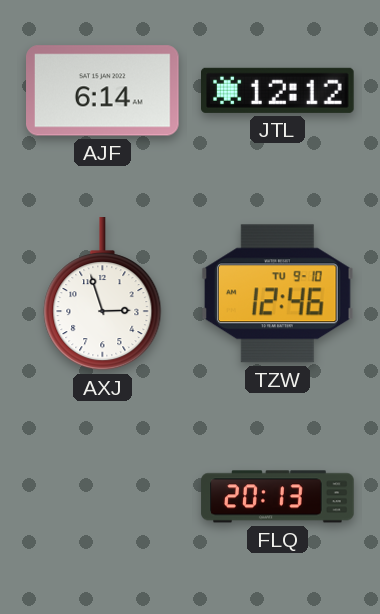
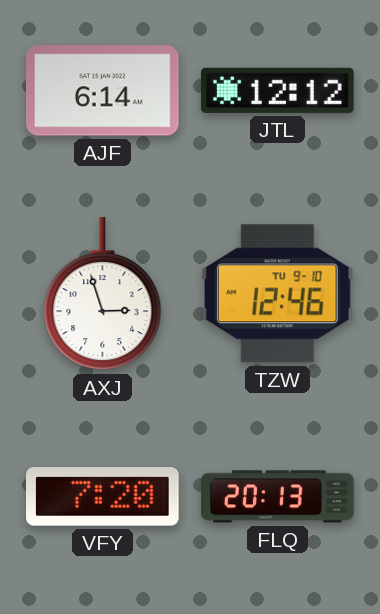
VFY: none -> 7:20 (103, 497)
